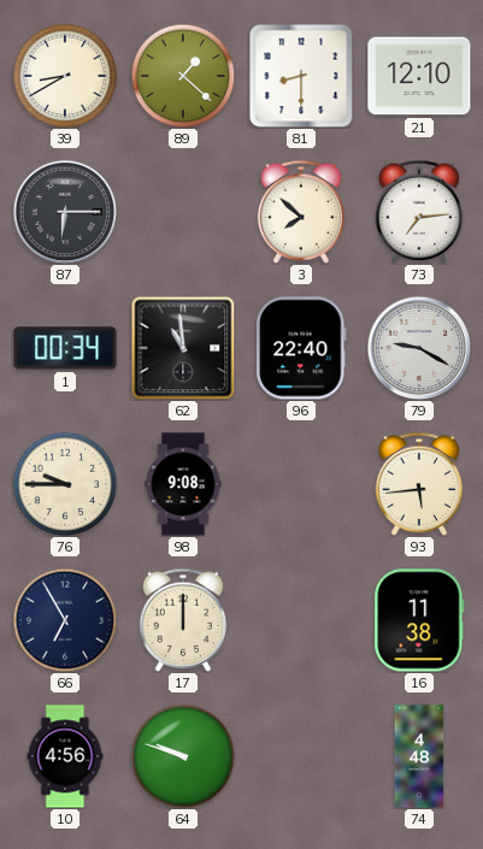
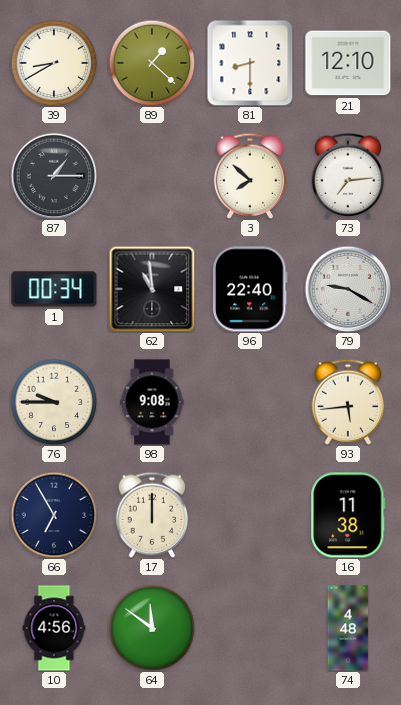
87: 6:15 -> 1:15 (54, 176)
64: 9:48 -> 11:51 (152, 628)
